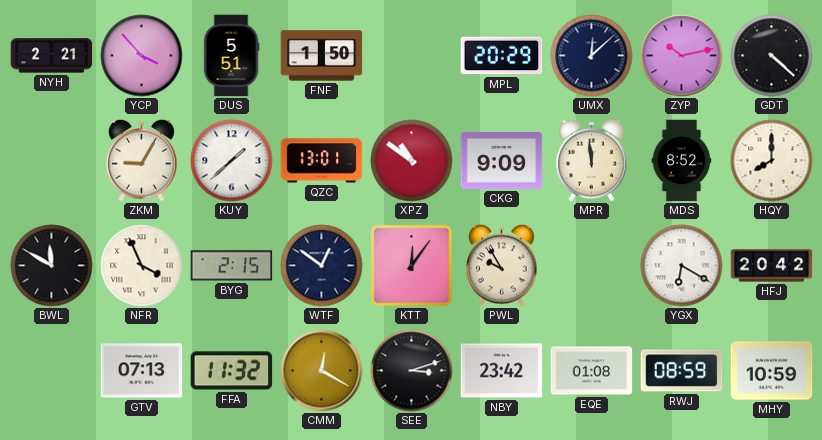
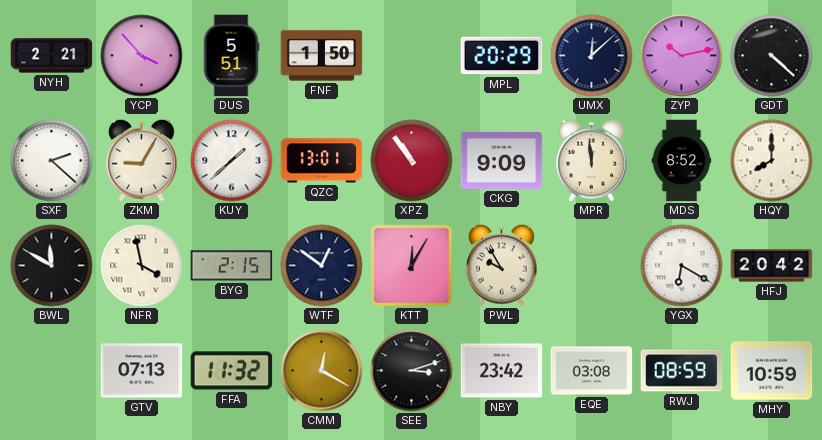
SXF: none -> 2:22 (52, 161)
XPZ: 10:51 -> 10:54 (412, 161)
NFR: 3:56 -> 3:58 (142, 266)
KTT: 12:06 -> 12:05 (412, 266)
EQE: 01:08 -> 03:08 (592, 371)
